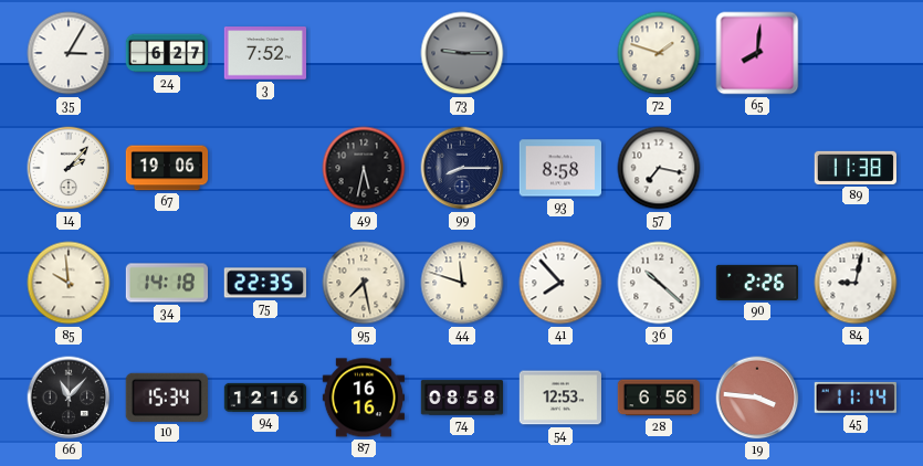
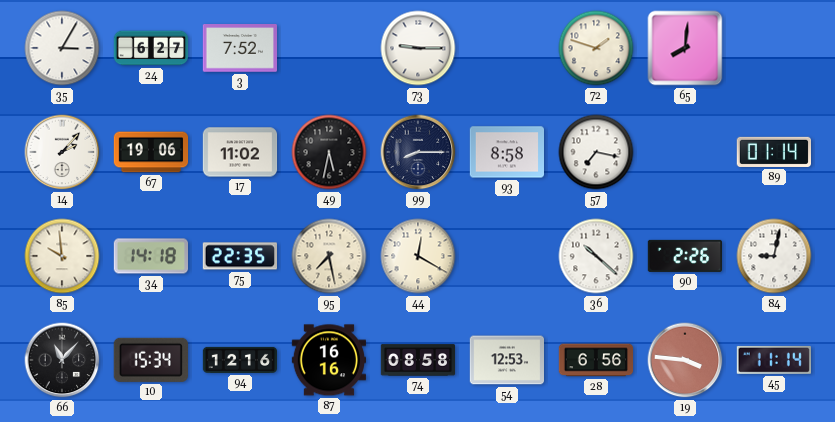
73 dial: grey -> white (418, 48)
17: none -> 11:02 (240, 152)
89: 11:38 -> 01:14 (773, 152)
44: 11:48 -> 12:20 (418, 256)
41: 7:53 -> none (560, 283)
